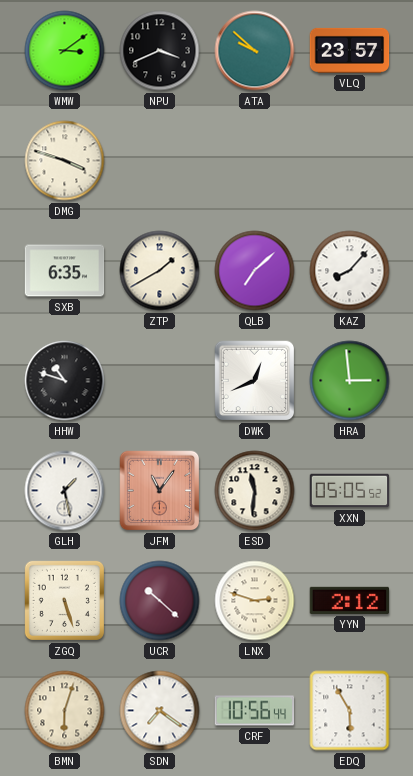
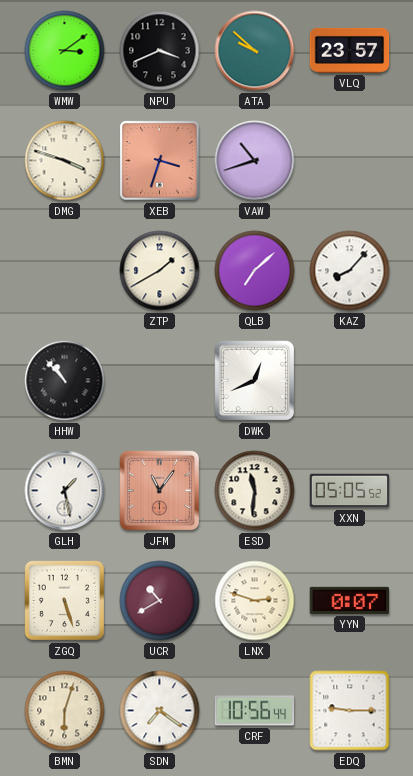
XEB: none -> 3:33 (160, 161)
VAW: none -> 10:42 (255, 161)
SXB: 6:35 -> none (65, 271)
HHW: 10:48 -> 10:53 (65, 381)
HRA: 2:59 -> none (350, 381)
UCR: 10:22 -> 10:40 (160, 601)
YYN: 2:12 -> 0:07 (350, 600)
EDQ: 5:55 -> 9:15 (350, 711)
